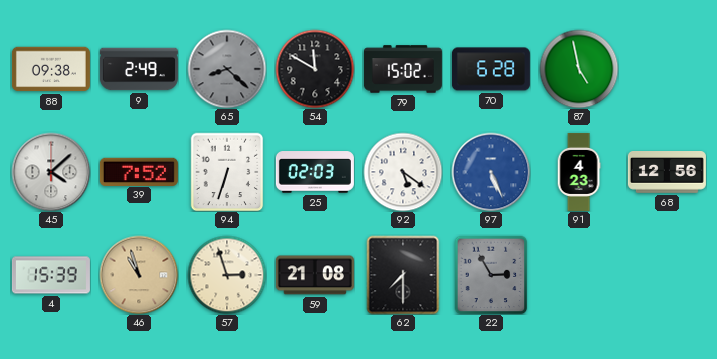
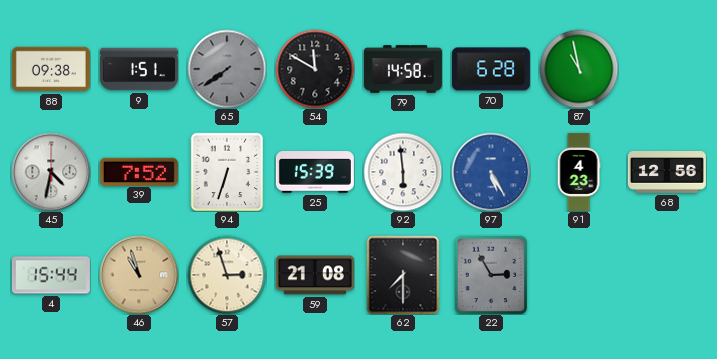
9: 2:49 -> 1:51 (139, 69)
65: 8:22 -> 7:39 (227, 69)
79: 15:02 -> 14:58 (403, 69)
87: 4:58 -> 10:58 (579, 69)
45: 4:08 -> 4:32 (51, 172)
25: 02:03 -> 15:39 (315, 172)
92: 5:21 -> 5:59 (403, 172)
97: 5:26 -> 5:25 (491, 172)
4: 15:39 -> 15:44 (51, 275)
